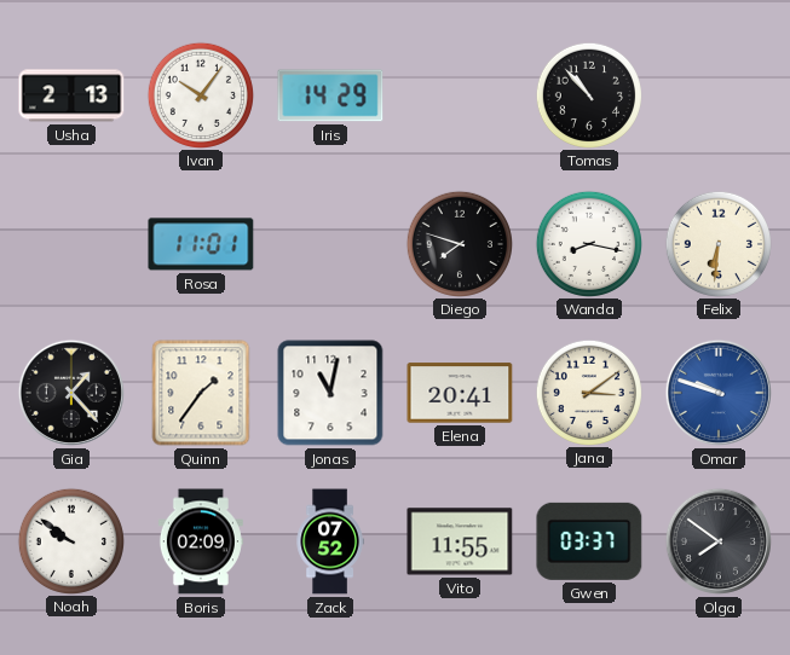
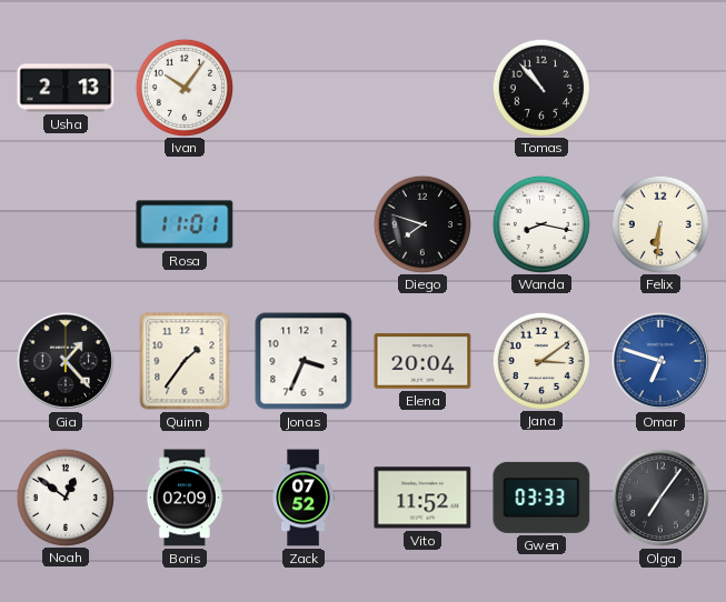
Iris: 14:29 -> none (330, 95)
Jonas: 11:02 -> 3:34 (304, 361)
Elena: 20:41 -> 20:04 (422, 361)
Omar: 9:48 -> 6:48 (660, 361)
Noah: 9:51 -> 12:51 (64, 496)
Vito: 11:55 -> 11:52 (422, 498)
Gwen: 03:37 -> 03:33 (541, 498)
Olga: 7:51 -> 7:06 (660, 498)
